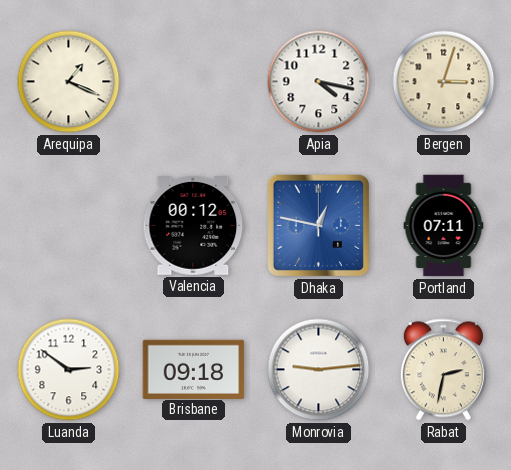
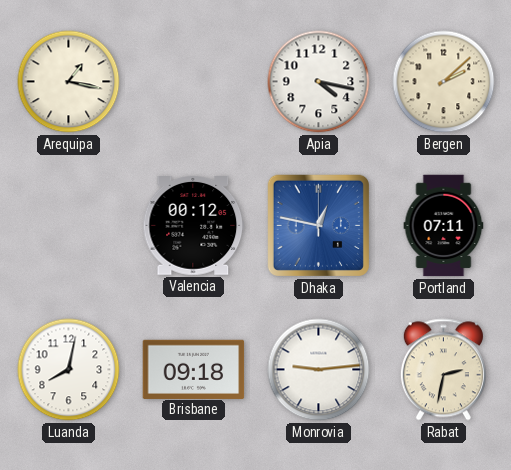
Arequipa: 1:19 -> 1:17 (69, 82)
Bergen: 3:03 -> 2:08 (444, 82)
Luanda: 2:51 -> 8:02 (69, 370)
